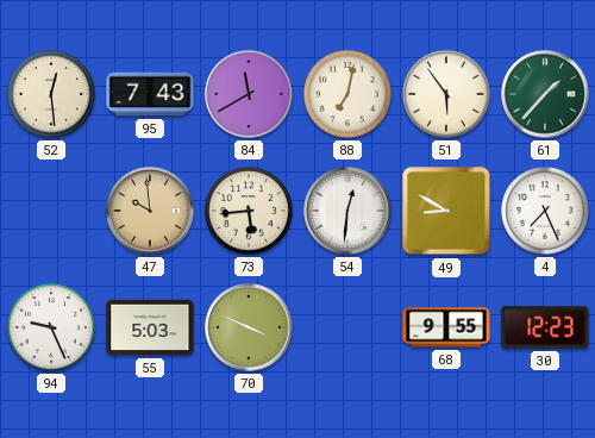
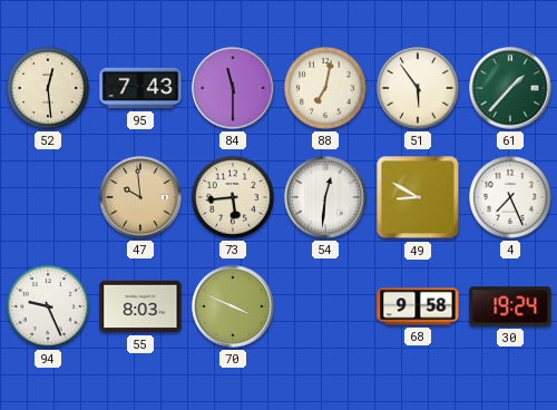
84: 11:40 -> 11:30 (233, 88)
55: 5:03 -> 8:03 (140, 306)
68: 9:55 -> 9:58 (418, 306)
30: 12:23 -> 19:24 (510, 306)
